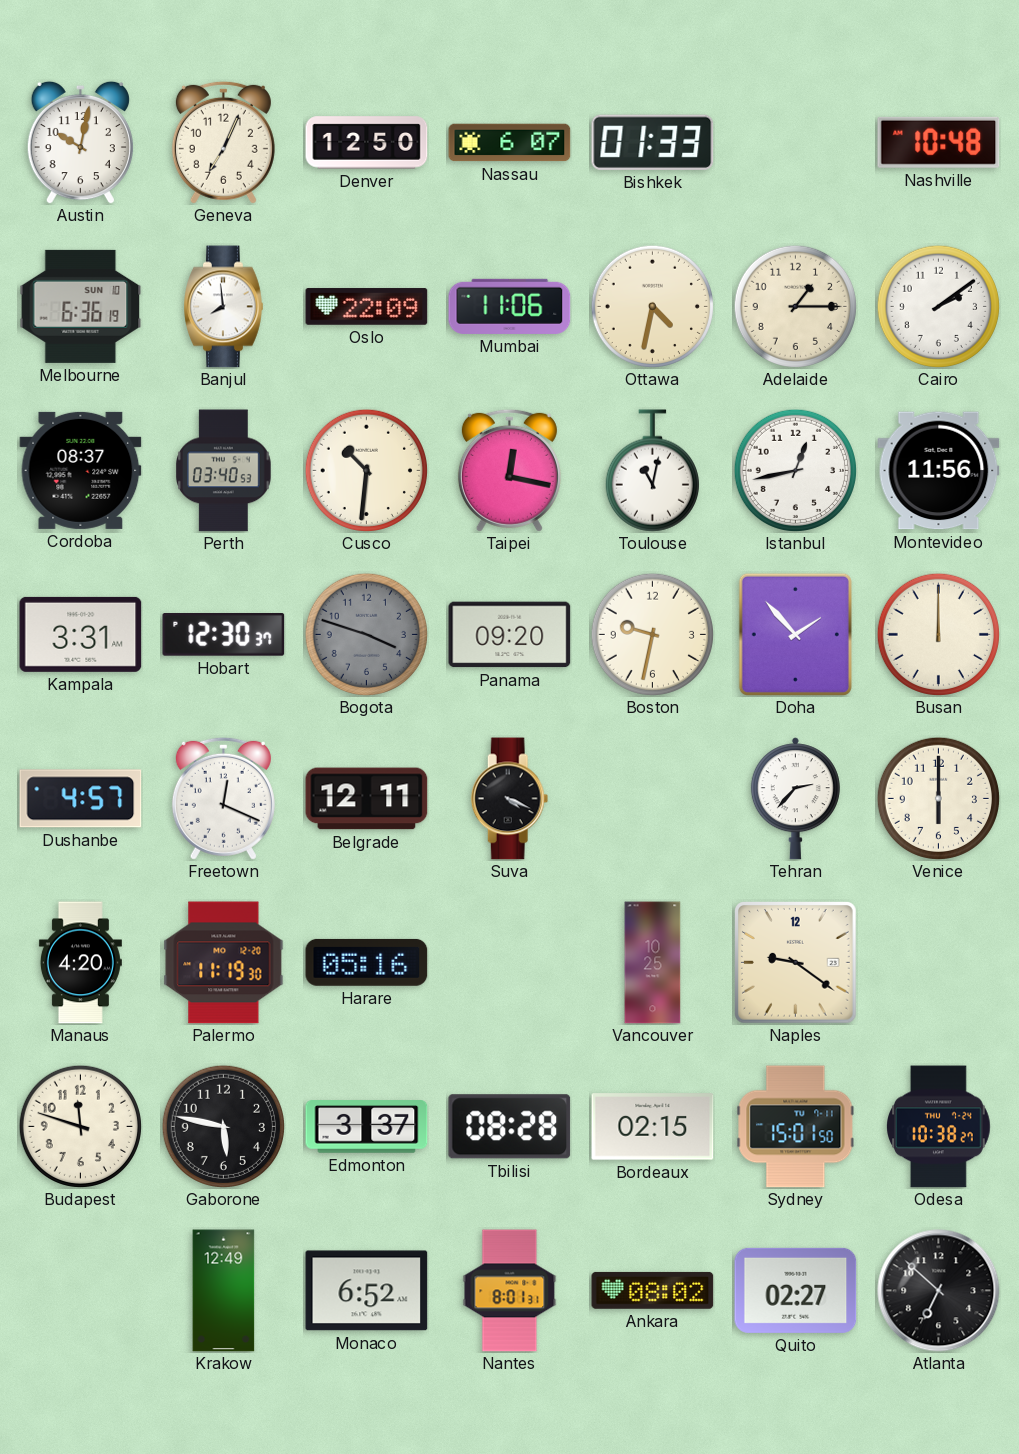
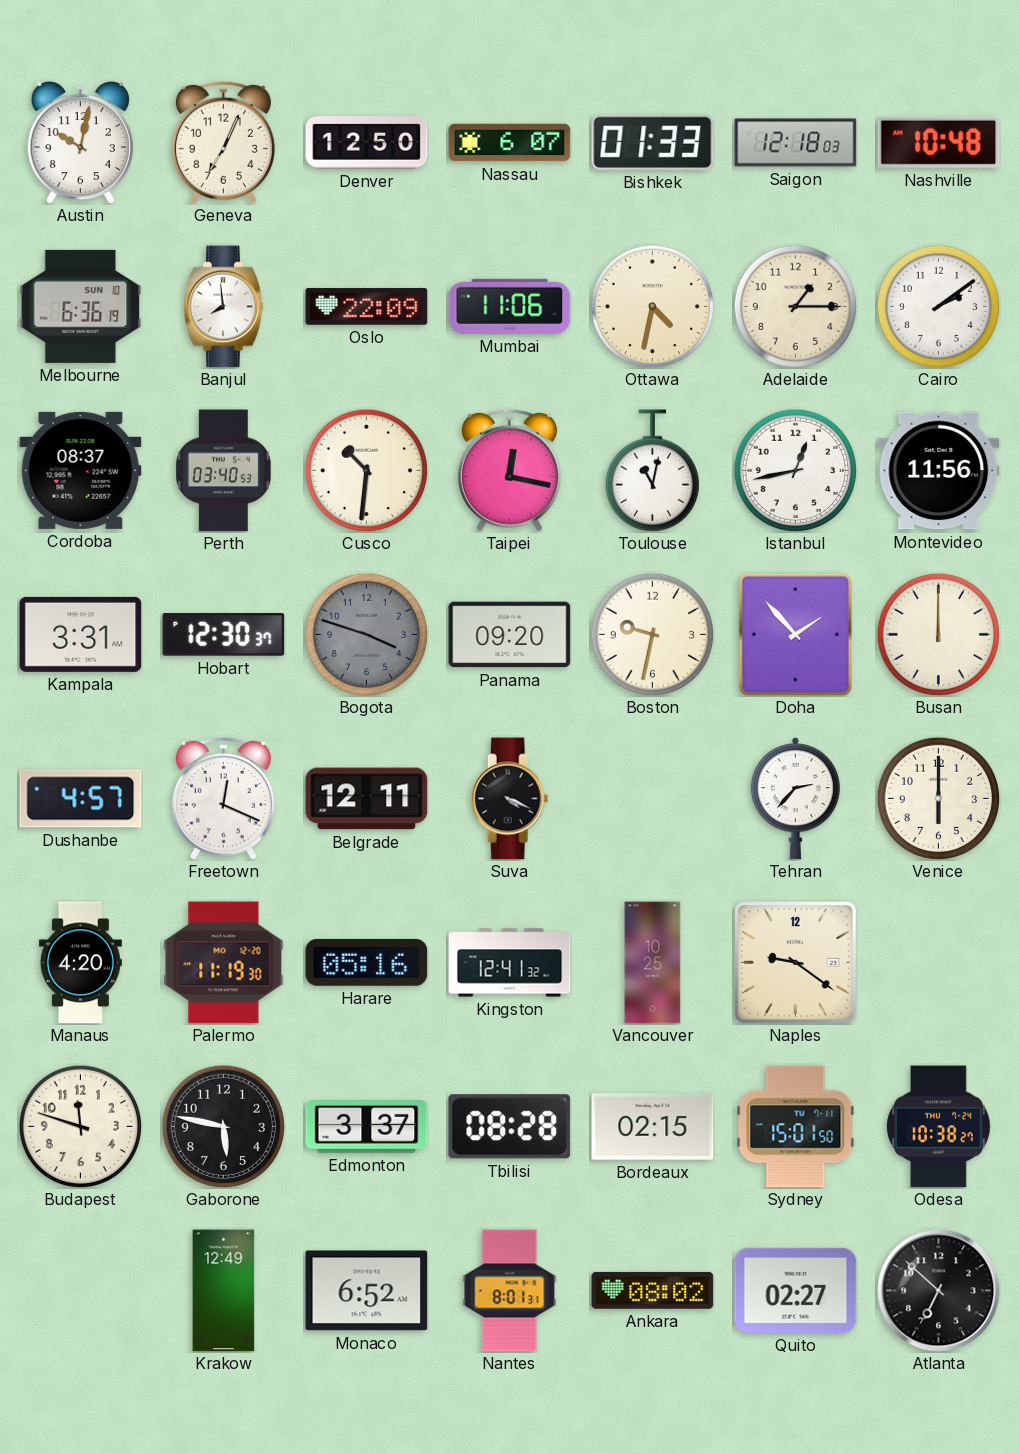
Saigon: none -> 12:18 (796, 143)
Kingston: none -> 12:41 (510, 963)
